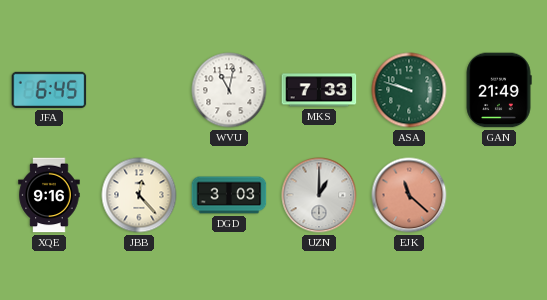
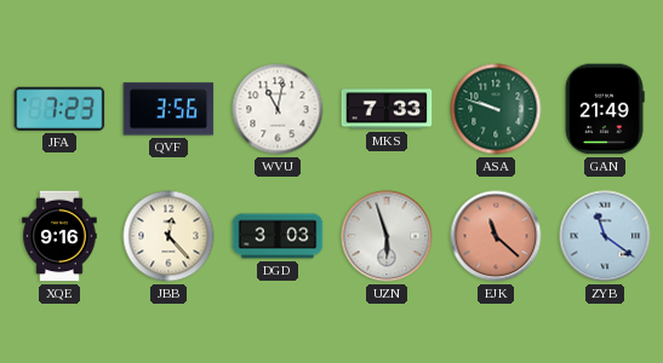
JFA: 6:45 -> 7:23 (59, 109)
QVF: none -> 3:56 (168, 109)
UZN: 1:00 -> 5:57 (387, 236)
ZYB: none -> 11:21 (605, 236)
